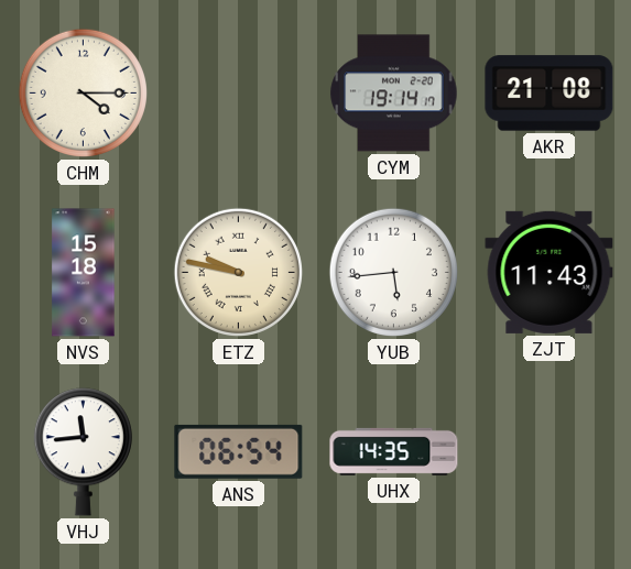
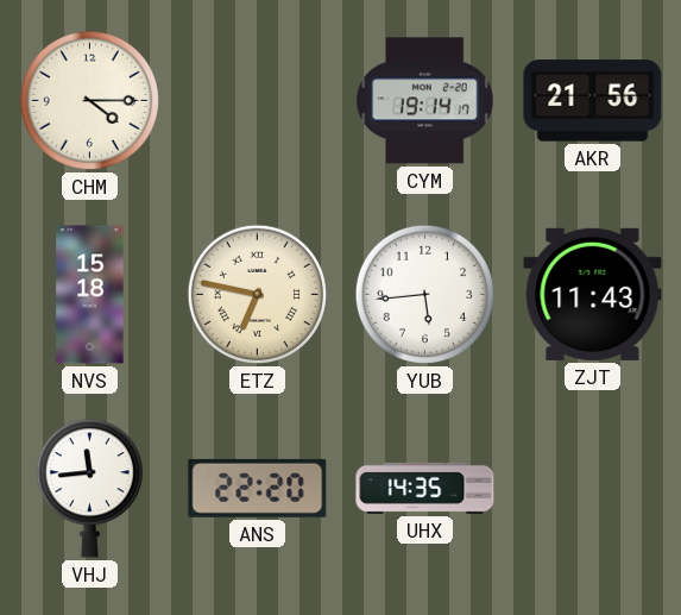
AKR: 21:08 -> 21:56 (593, 101)
ETZ: 9:47 -> 6:47 (257, 294)
ANS: 06:54 -> 22:20 (258, 488)
